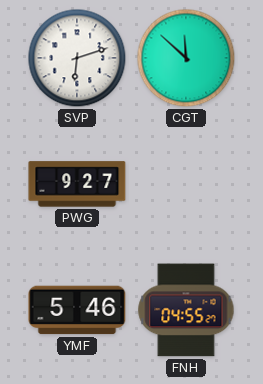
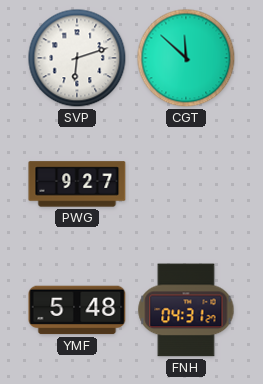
YMF: 5:46 -> 5:48 (77, 310)
FNH: 04:55 -> 04:31 (186, 310)
